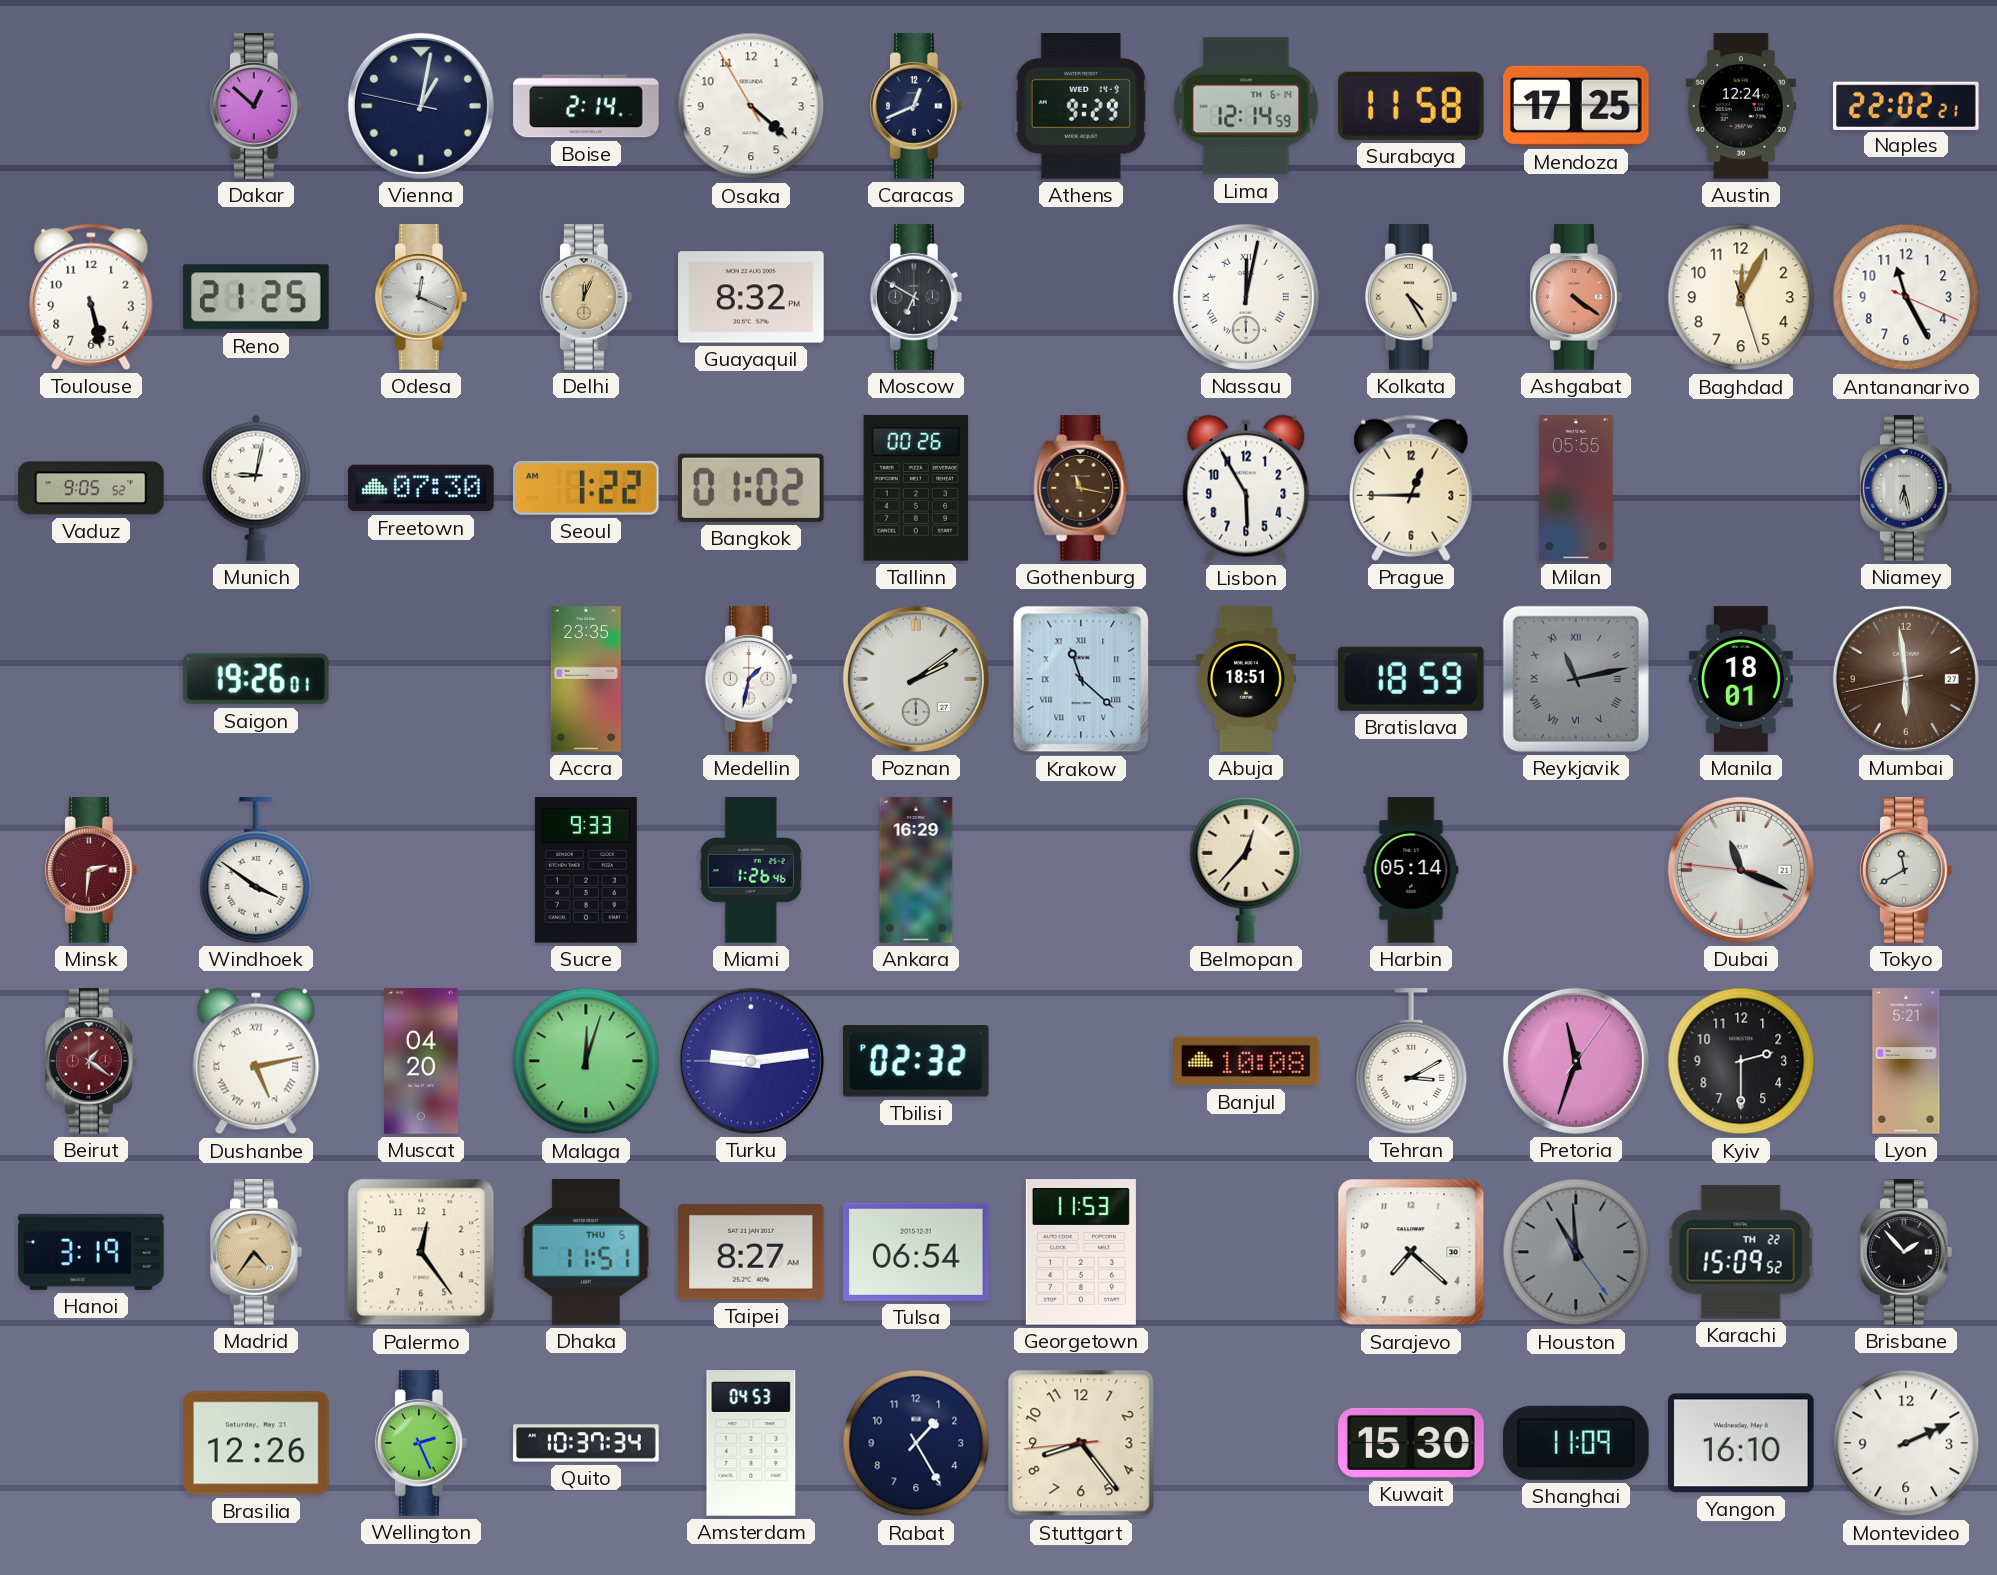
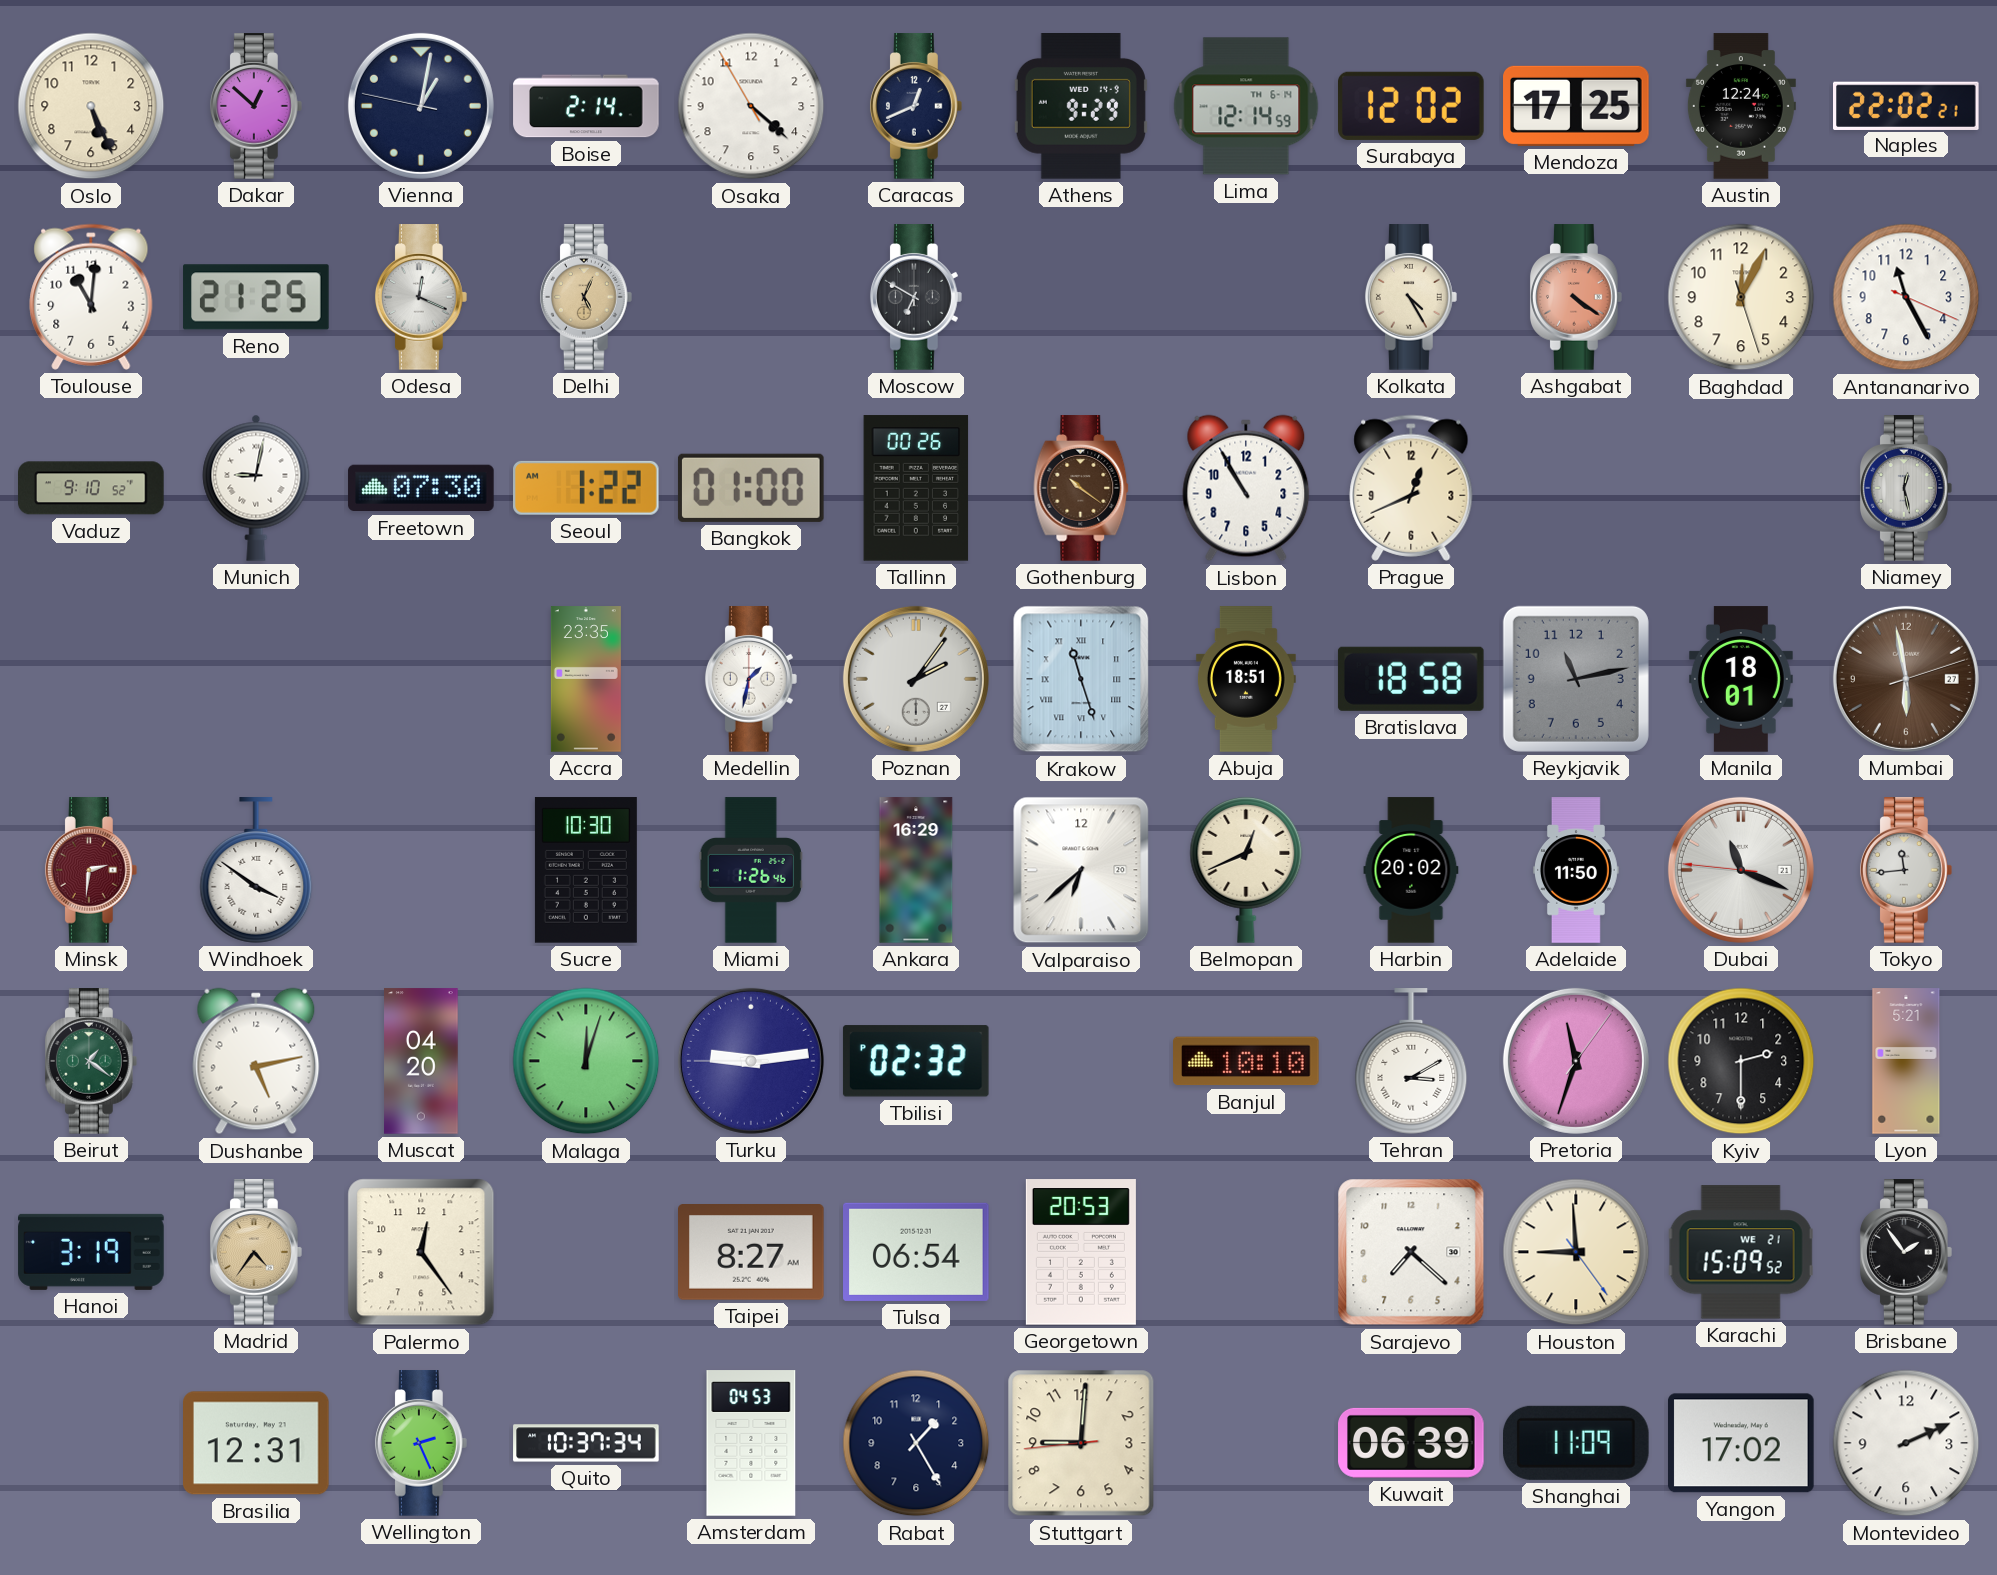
Oslo: none -> 5:26 (91, 106)
Surabaya: 11:58 -> 12:02 (1412, 106)
Toulouse: 5:28 -> 11:01 (91, 297)
Delhi: 12:04 -> 5:04 (586, 297)
Guayaquil: 8:32 -> none (751, 297)
Nassau: 12:02 -> none (1246, 297)
Vaduz: 9:05 -> 9:10 (91, 488)
Bangkok: 01:02 -> 01:00 (751, 488)
Gothenburg: 11:17 -> 10:21 (1081, 488)
Lisbon: 5:55 -> 10:55 (1246, 488)
Prague: 12:45 -> 12:41 (1411, 488)
Milan: 05:55 -> none (1576, 488)
Niamey: 6:28 -> 12:28 (1906, 488)
Saigon: 19:26 -> none (256, 679)
Poznan: 2:09 -> 2:06 (916, 679)
Krakow: 11:22 -> 11:27 (1081, 679)
Bratislava: 18:59 -> 18:58 (1411, 679)
Reykjavik numerals: Roman -> Arabic (1576, 679)
Mumbai: 5:58:43 -> 5:58:12 (1906, 679)
Sucre: 9:33 -> 10:30 (586, 870)
Valparaiso: none -> 6:38 (1081, 870)
Belmopan: 12:37 -> 12:41 (1246, 870)
Harbin: 05:14 -> 20:02 (1411, 870)
Adelaide: none -> 11:50 (1577, 870)
Tokyo: 11:40 -> 11:44 (1906, 870)
Beirut dial: burgundy -> green (91, 1061)
Dushanbe numerals: Roman -> Arabic (256, 1061)
Banjul: 10:08 -> 10:10 (1246, 1061)
Dhaka: 11:51 -> none (586, 1252)
Georgetown: 11:53 -> 20:53 (1081, 1252)
Houston: 10:59 -> 8:59 (1576, 1252)
Houston dial: grey -> cream (1576, 1252)
Karachi date: TH 22 -> WE 21 (1741, 1252)
Brisbane: 1:53 -> 1:54 (1906, 1252)
Brasilia: 12:26 -> 12:31 (257, 1443)
Stuttgart: 8:23 -> 9:00 (1081, 1443)
Kuwait: 15:30 -> 06:39 (1411, 1443)
Yangon: 16:10 -> 17:02 (1742, 1443)
